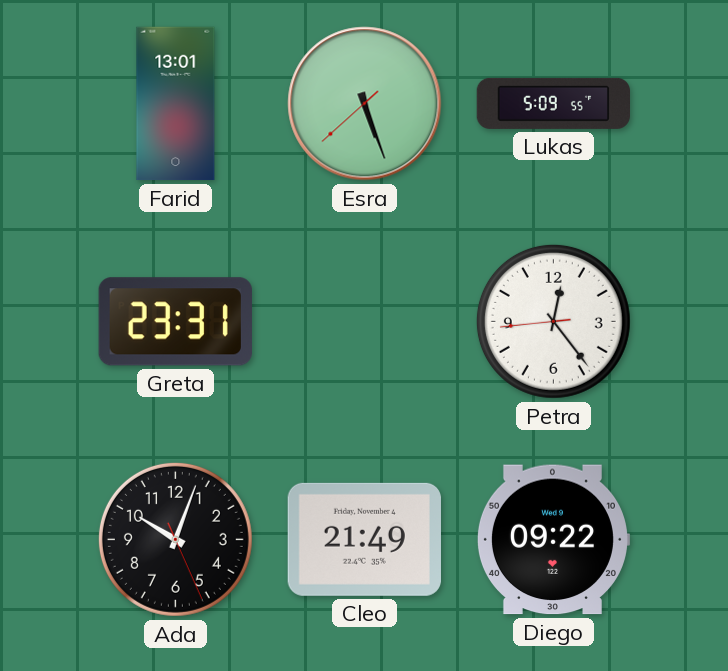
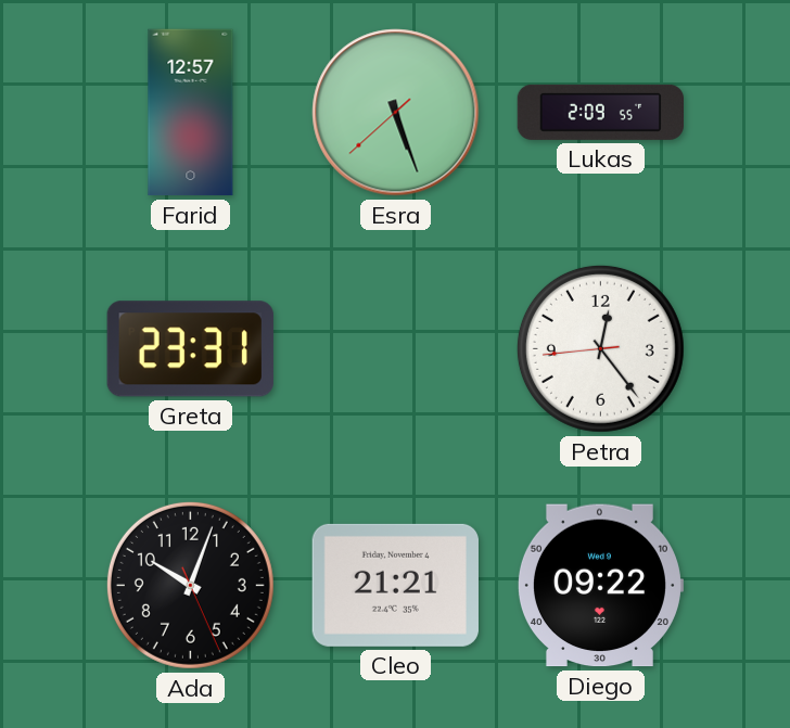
Farid: 13:01 -> 12:57 (191, 113)
Lukas: 5:09 -> 2:09 (600, 112)
Cleo: 21:49 -> 21:21 (395, 585)
